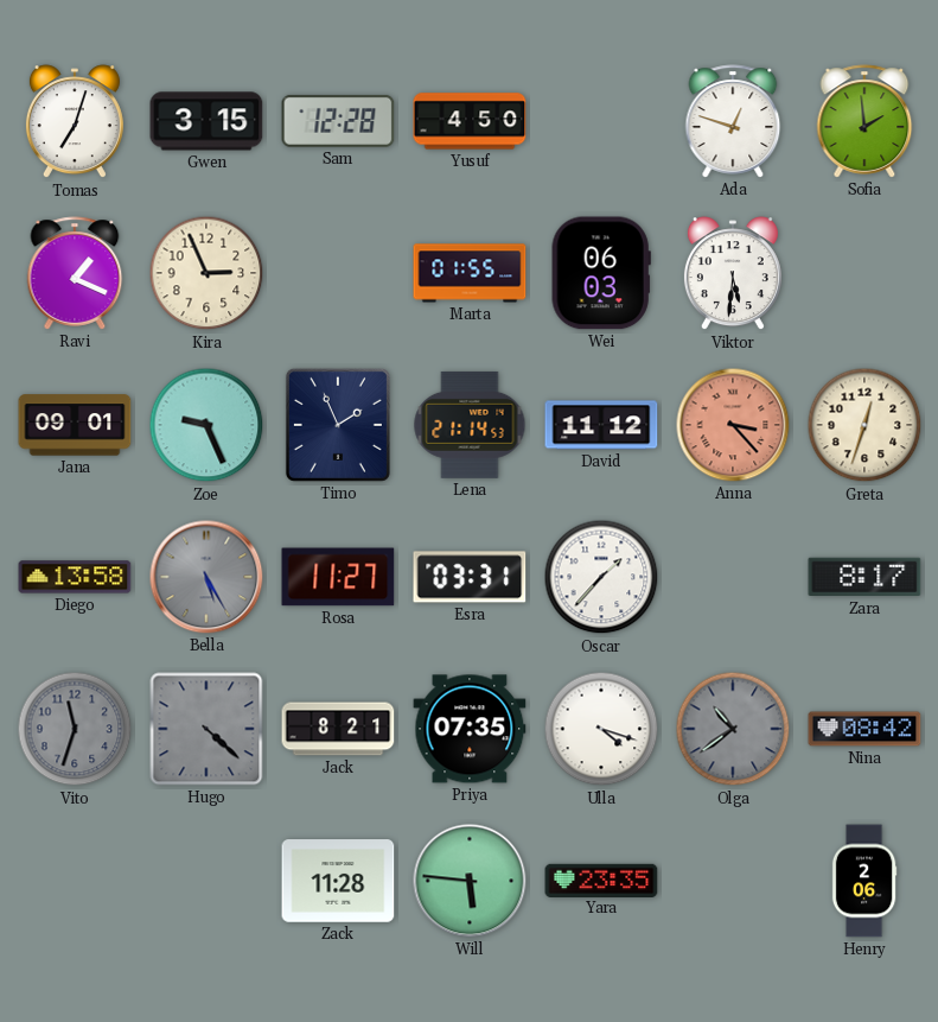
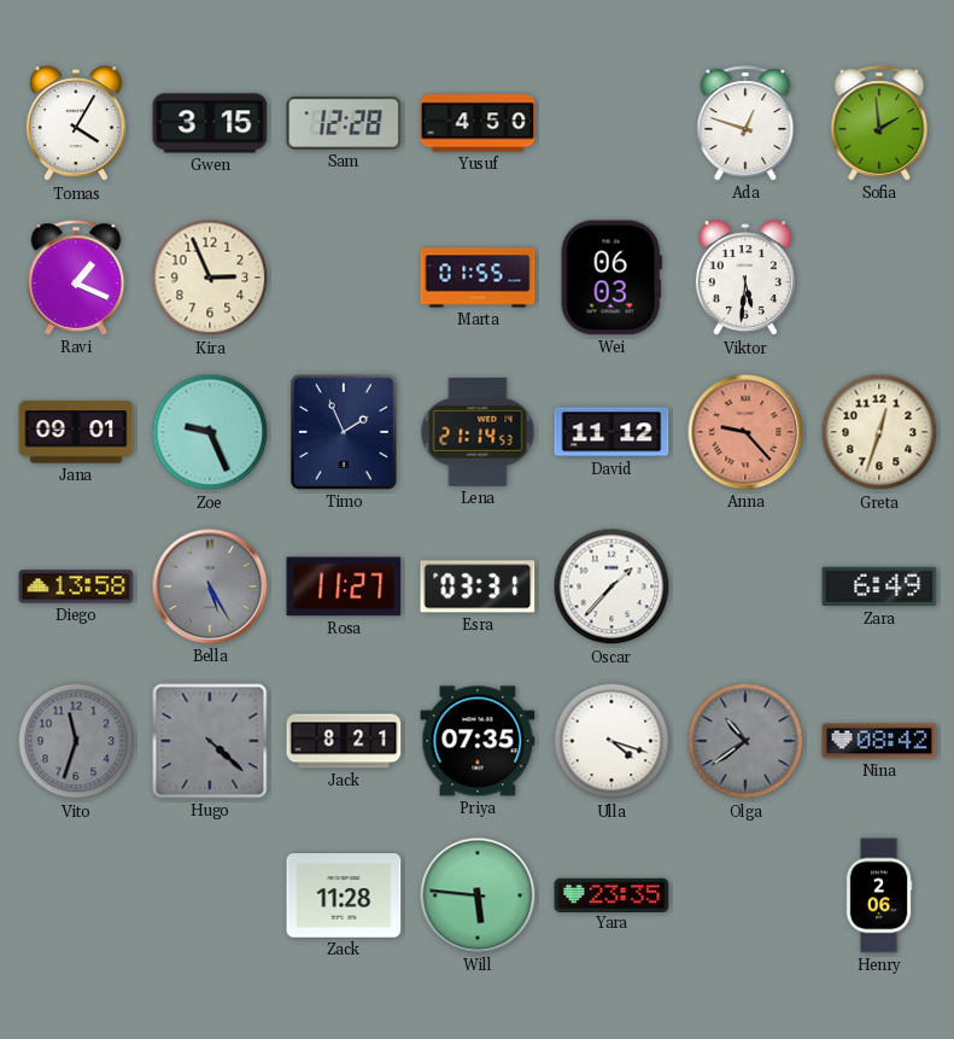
Tomas: 7:03 -> 4:05 (76, 124)
Anna: 3:23 -> 9:23 (745, 432)
Zara: 8:17 -> 6:49 (879, 586)
